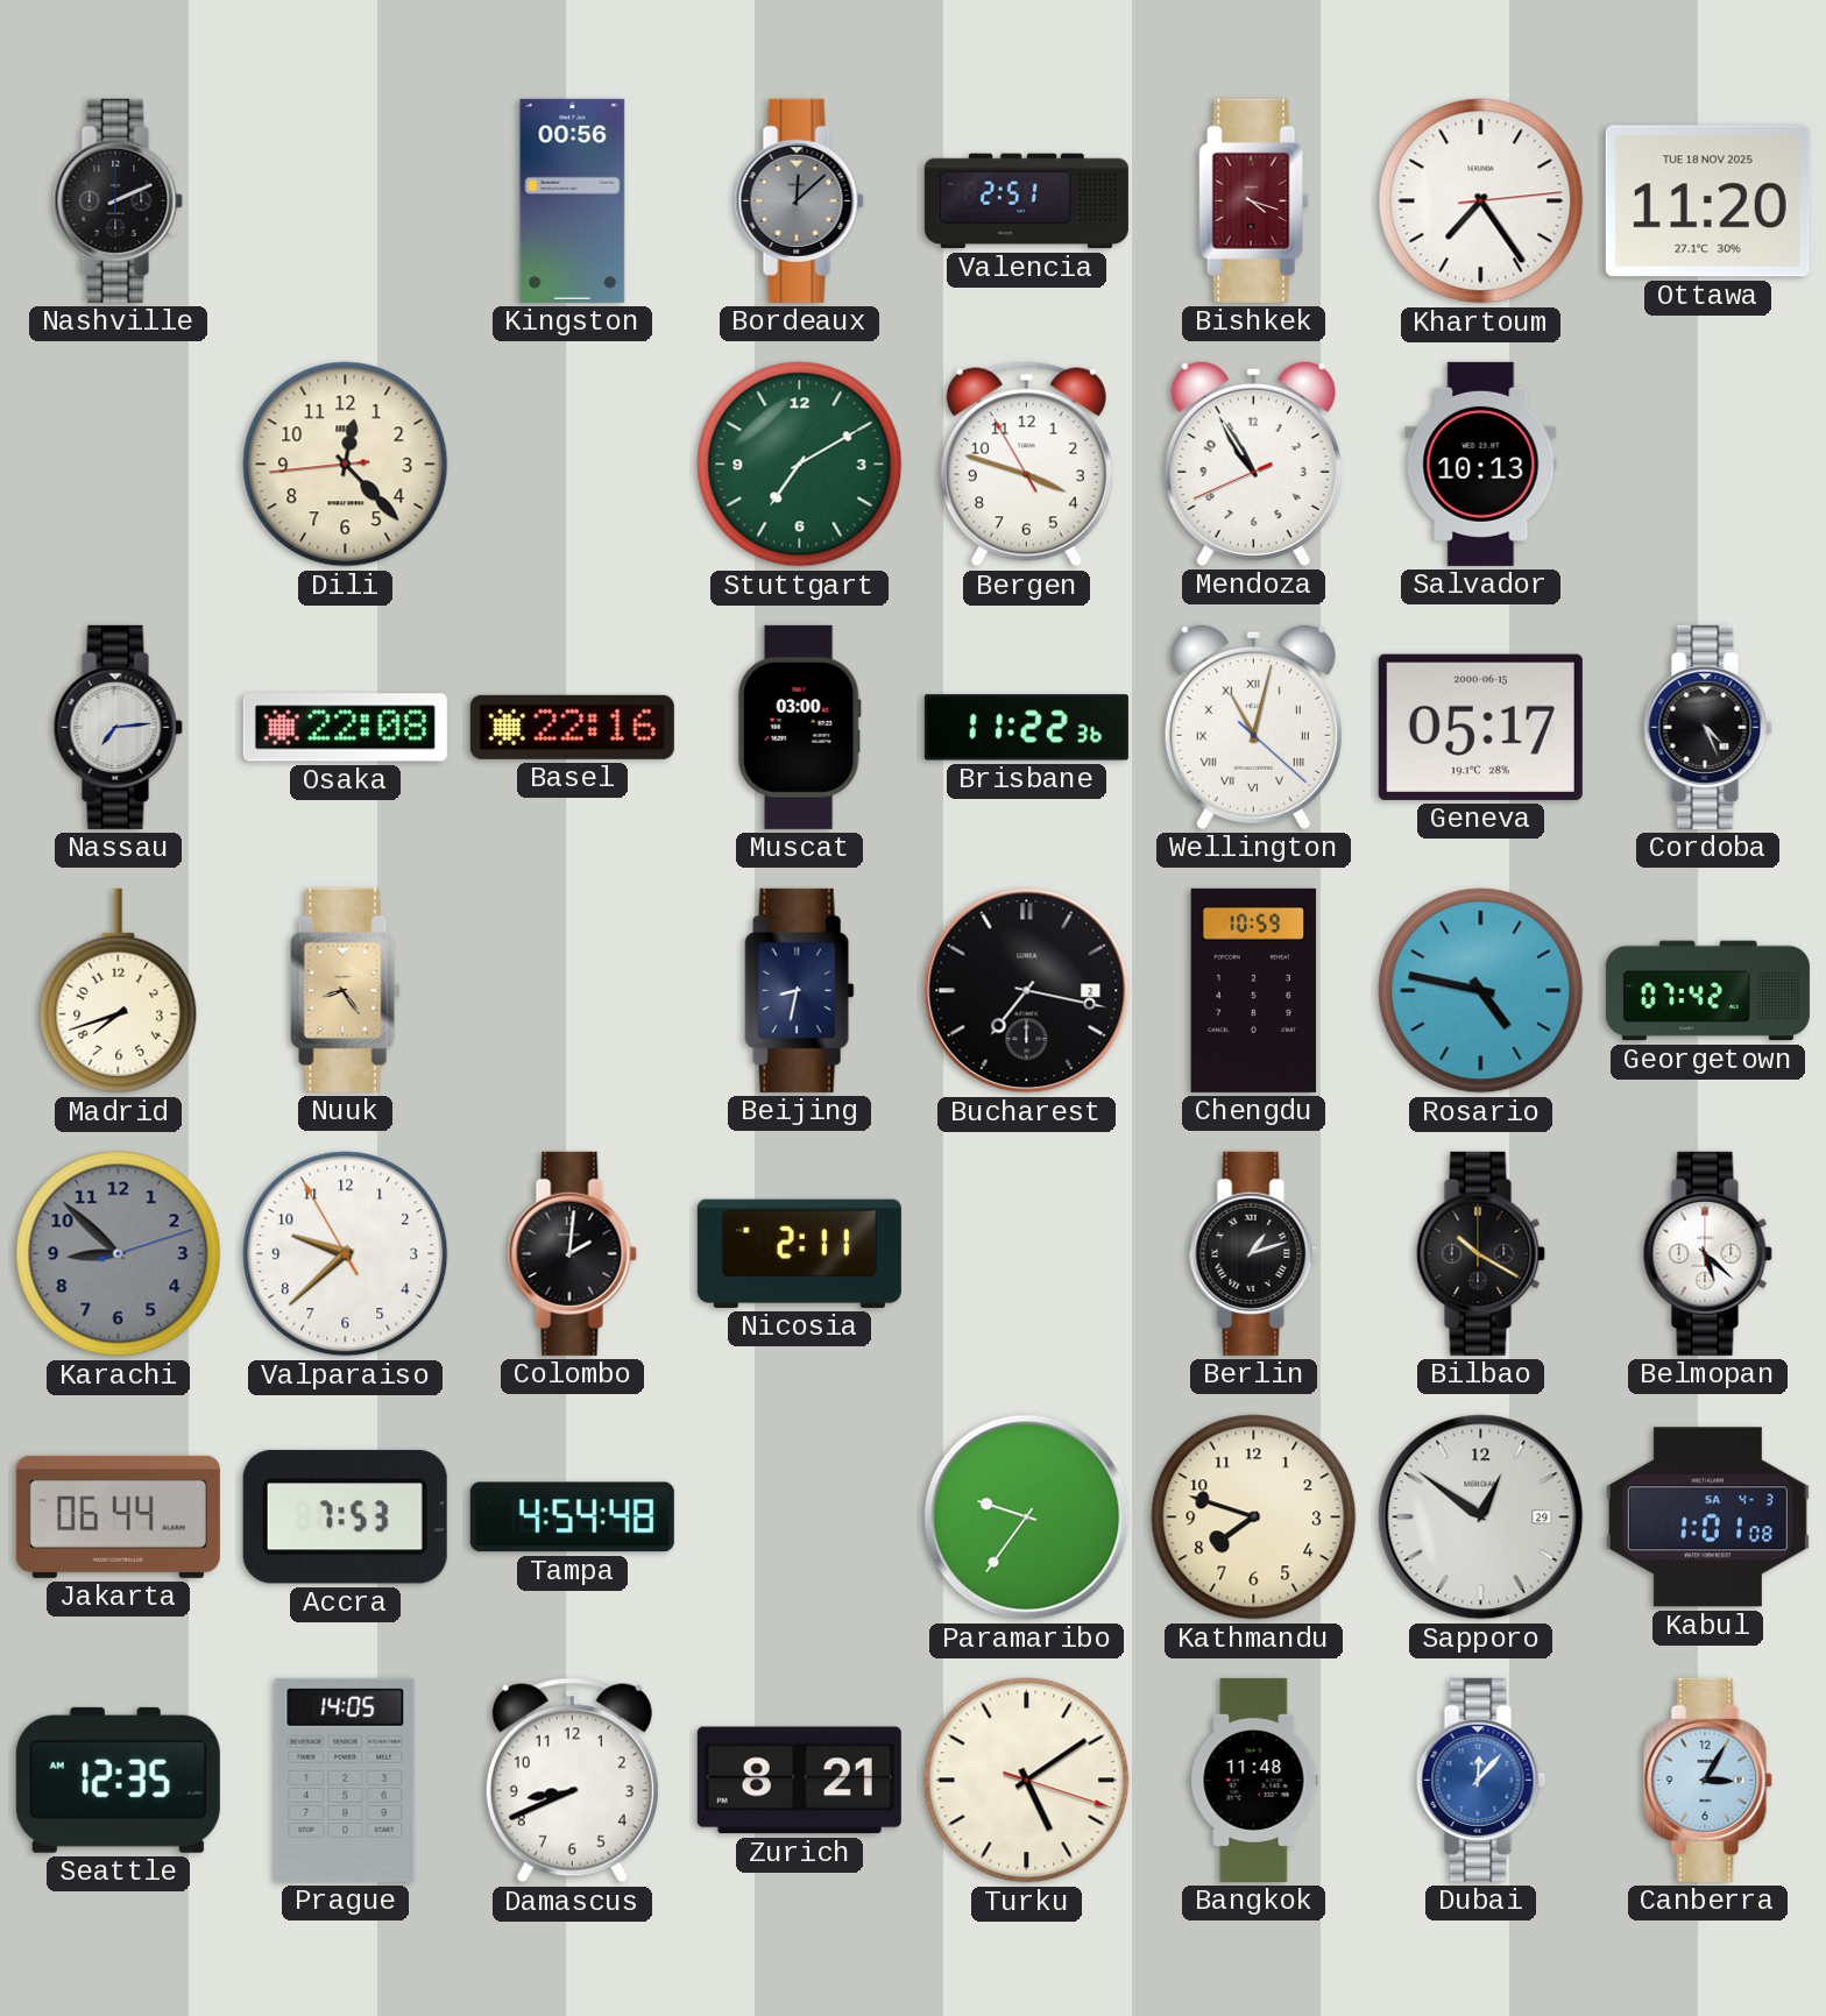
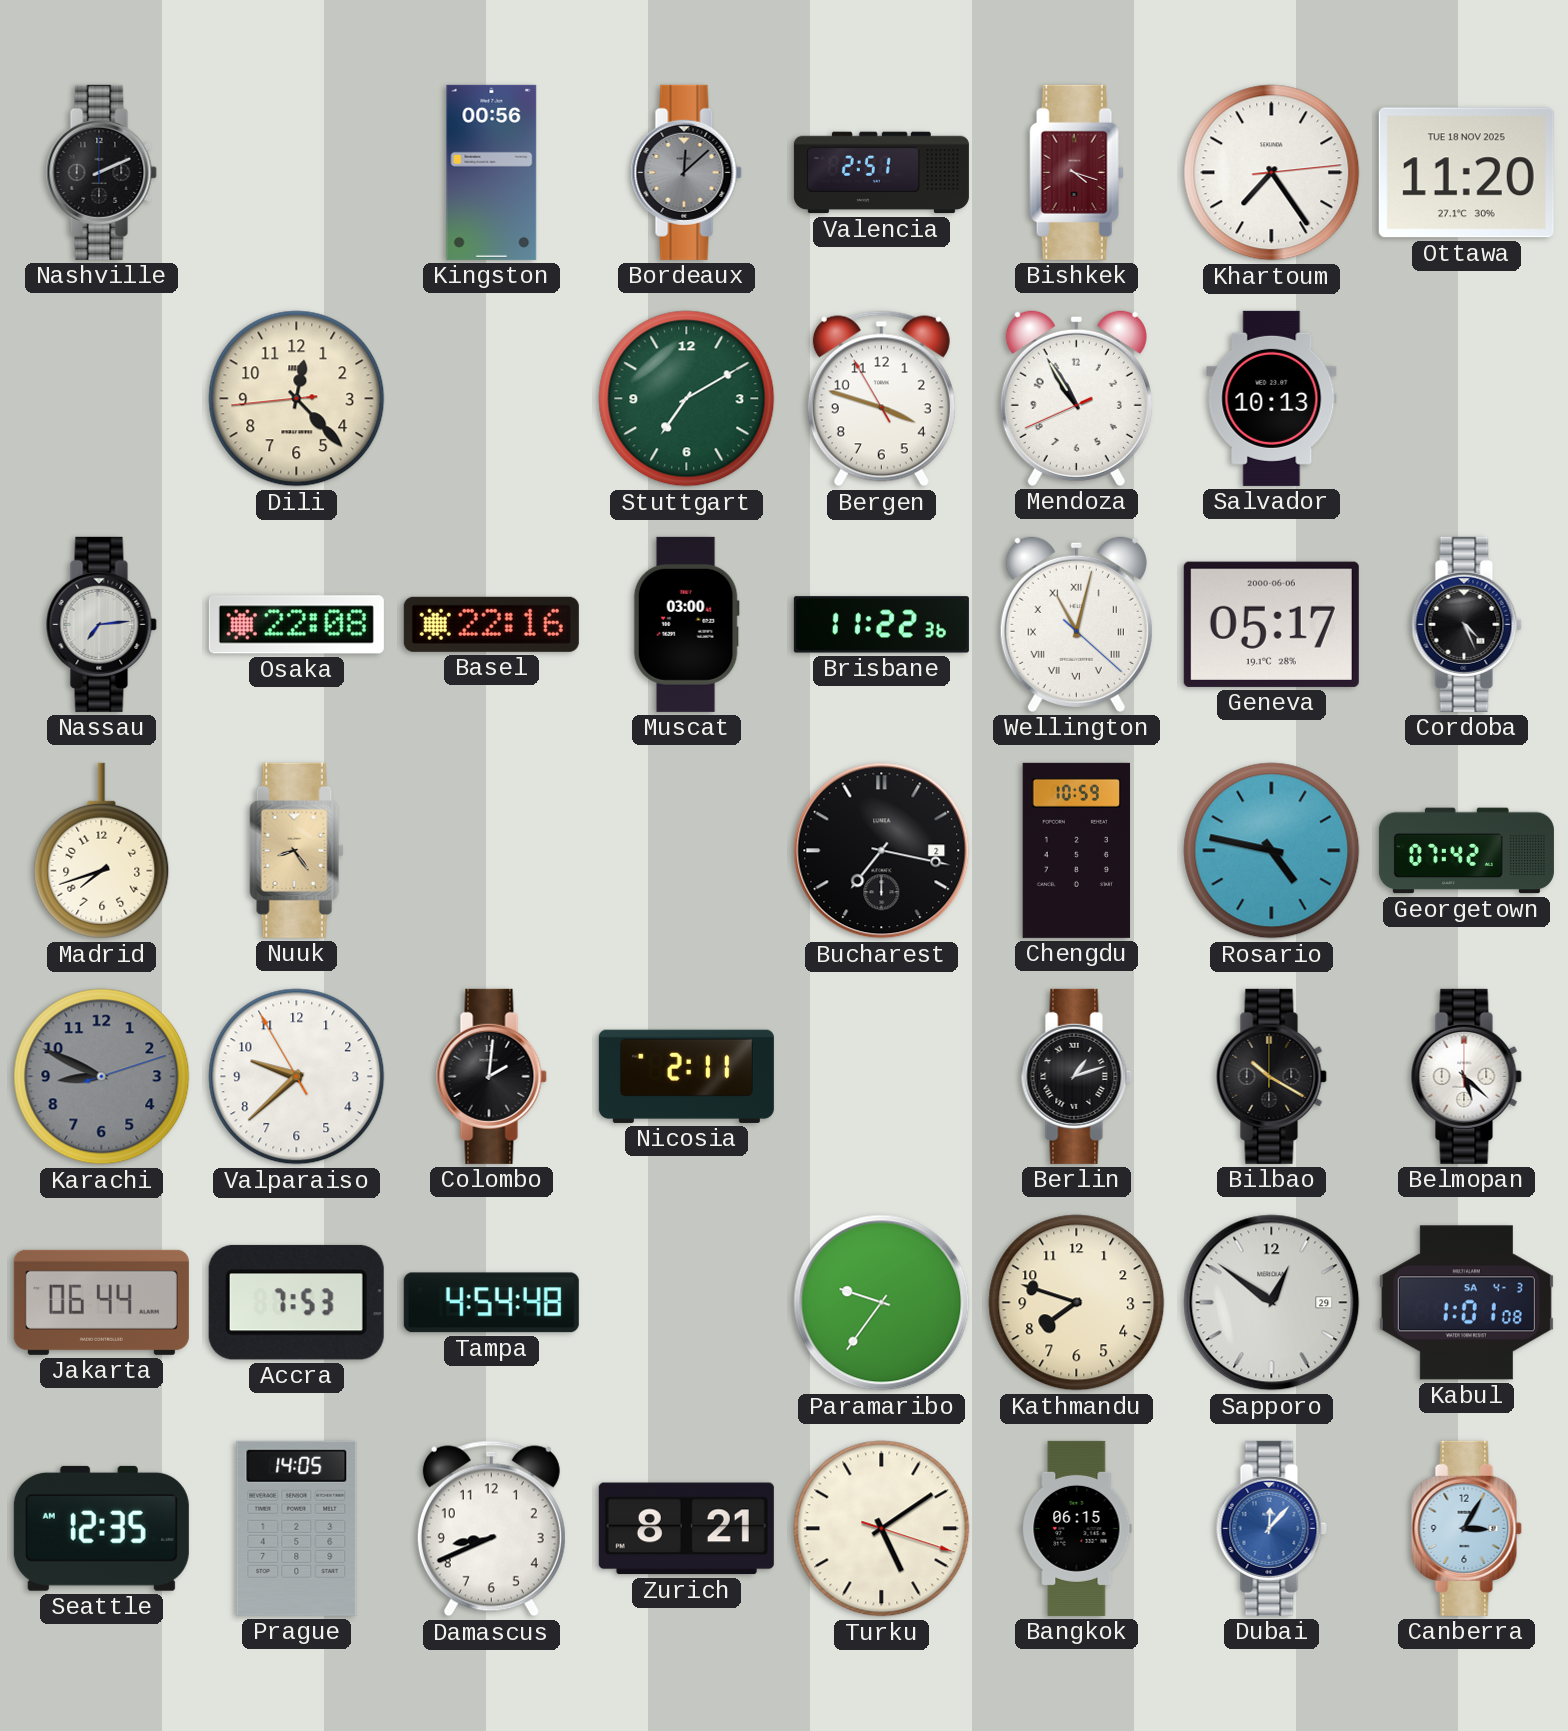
Geneva date: 2000-06-15 -> 2000-06-06 (1271, 624)
Beijing: 8:32 -> none (800, 990)
Karachi: 8:52 -> 8:49 (102, 1077)
Bangkok: 11:48 -> 06:15 (1077, 1528)
